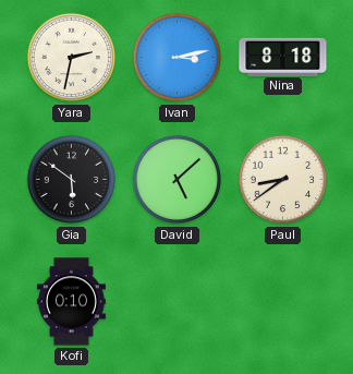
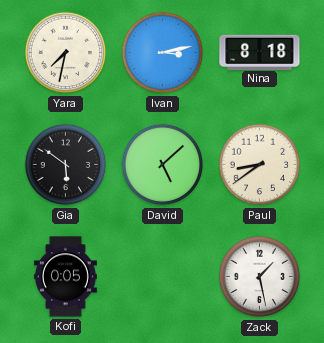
Yara: 2:32 -> 7:32 (66, 53)
Kofi: 0:10 -> 0:05 (65, 277)
Zack: none -> 1:28 (260, 277)
